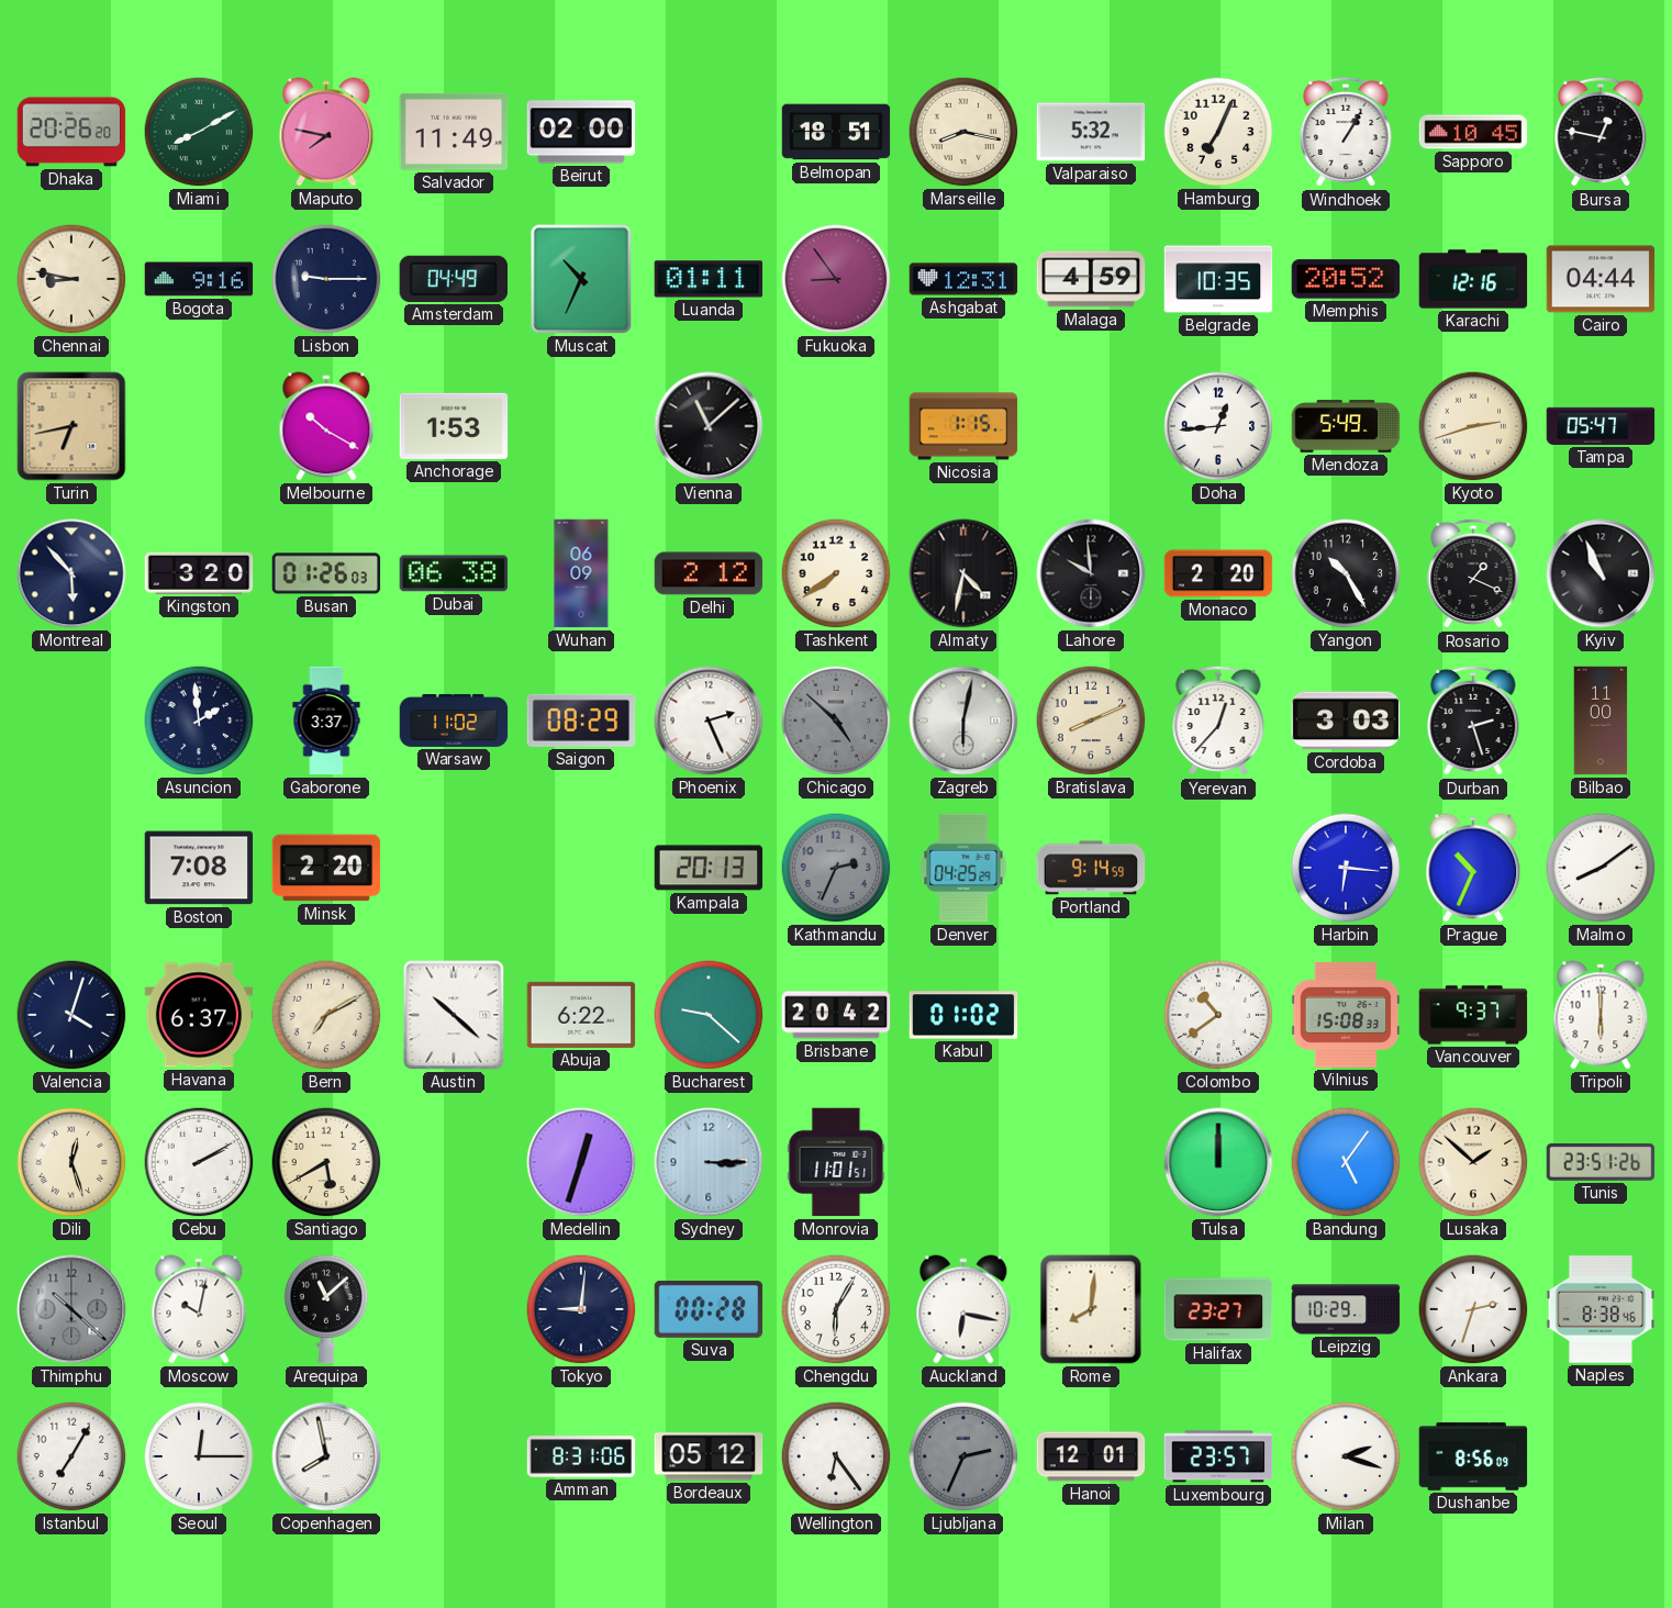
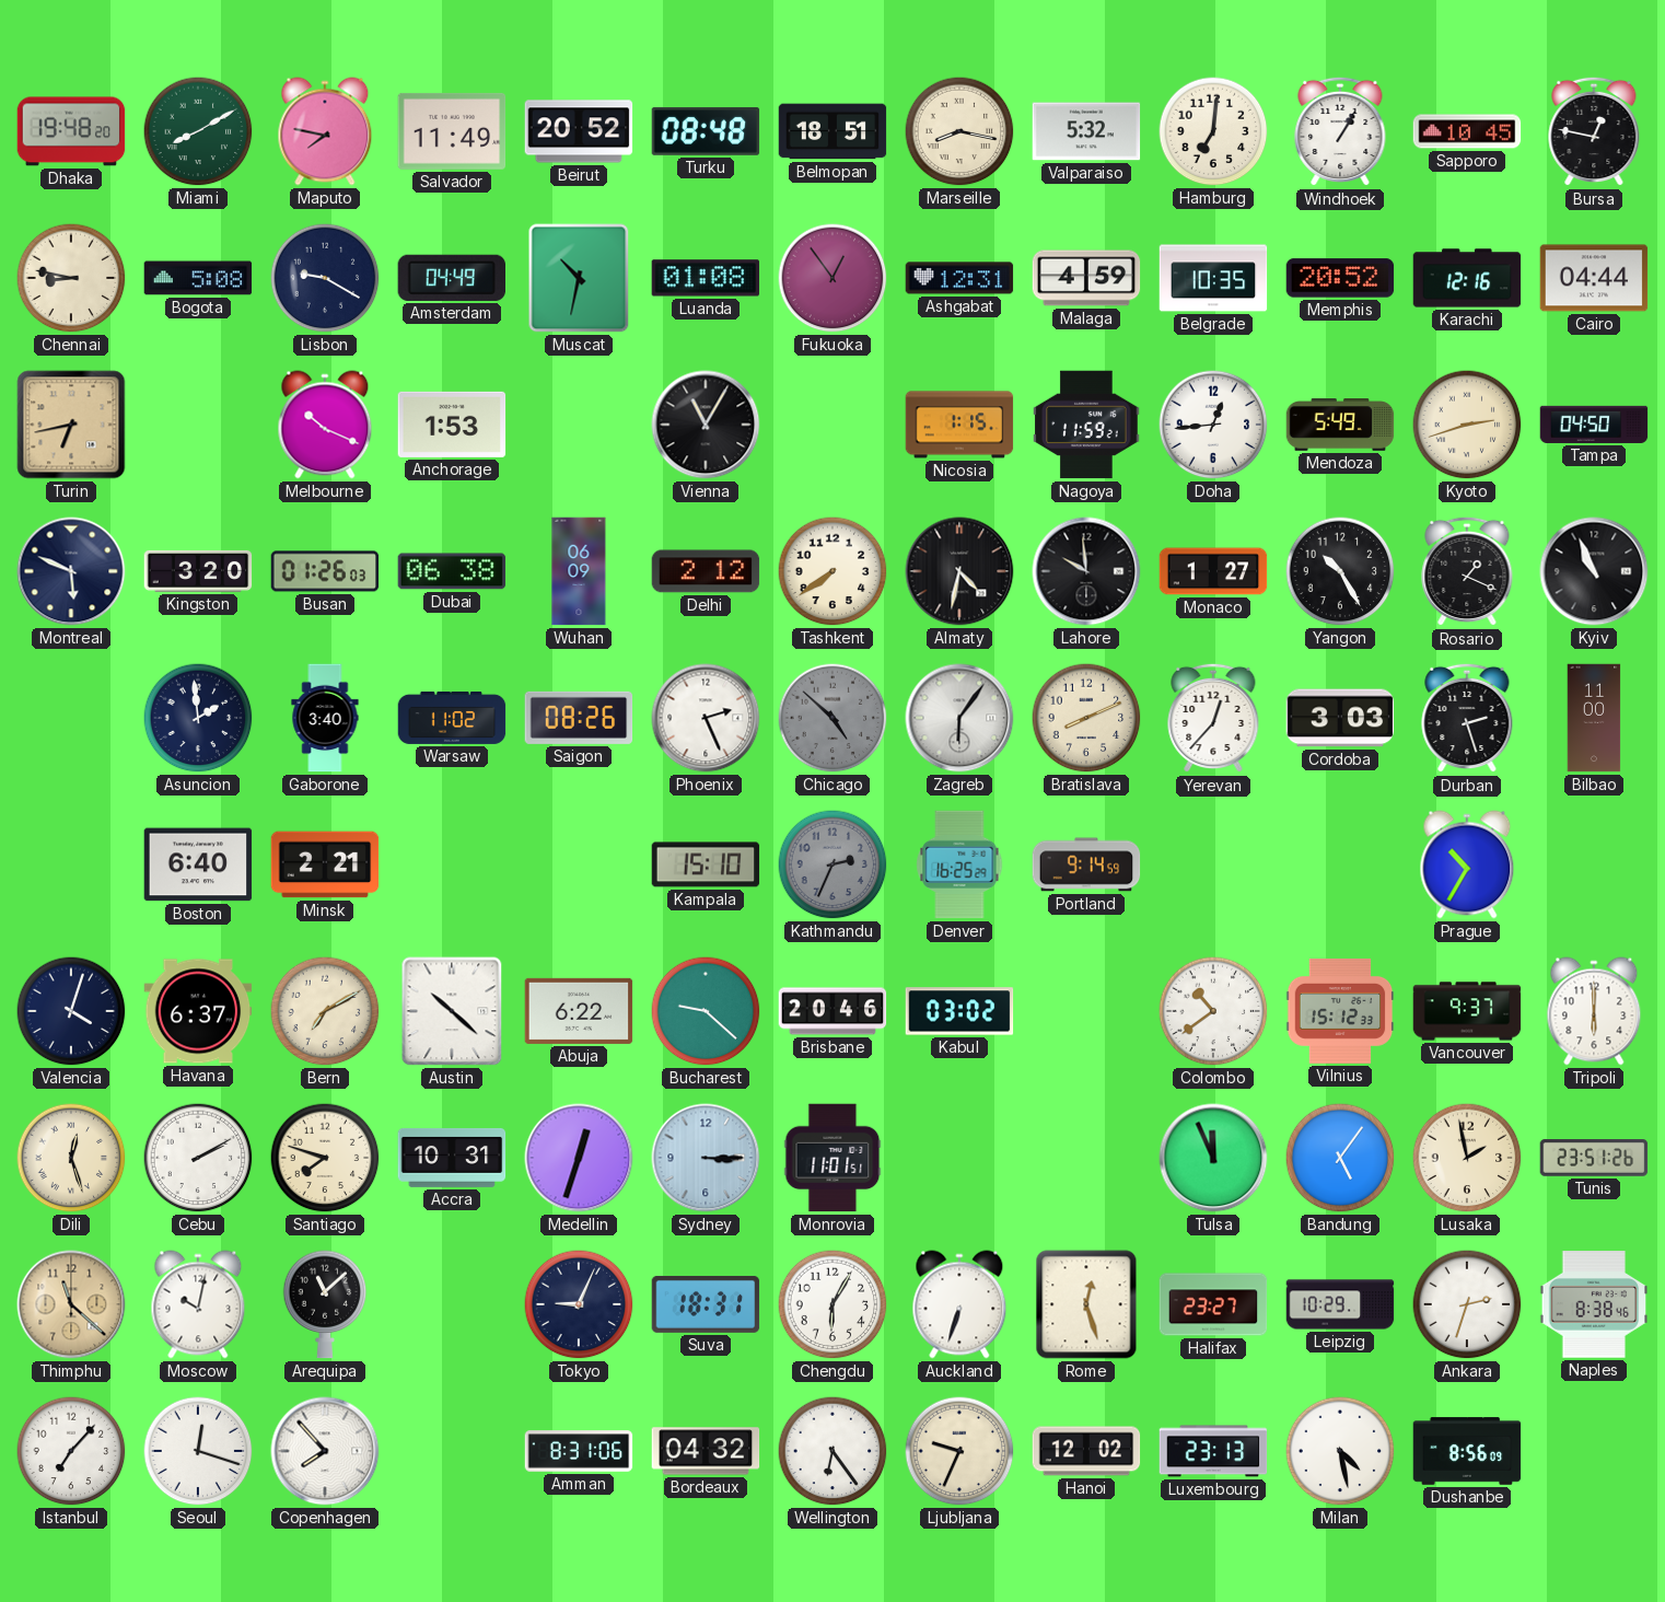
Dhaka: 20:26 -> 19:48 (71, 131)
Beirut: 02:00 -> 20:52 (579, 131)
Turku: none -> 08:48 (706, 131)
Hamburg: 7:04 -> 7:01 (1213, 131)
Bogota: 9:16 -> 5:08 (198, 278)
Lisbon: 9:15 -> 9:20 (325, 278)
Muscat: 10:34 -> 10:32 (579, 278)
Luanda: 01:11 -> 01:08 (706, 278)
Fukuoka: 8:54 -> 12:54 (832, 278)
Melbourne: 10:20 -> 10:19 (325, 425)
Vienna: 11:08 -> 11:05 (706, 425)
Nagoya: none -> 11:59 (1086, 425)
Tampa: 05:47 -> 04:50 (1594, 425)
Montreal: 5:53 -> 5:49 (71, 571)
Monaco: 2:20 -> 1:27 (1213, 571)
Gaborone: 3:37 -> 3:40 (325, 718)
Saigon: 08:29 -> 08:26 (579, 718)
Zagreb: 6:02 -> 6:06 (959, 718)
Boston: 7:08 -> 6:40 (198, 864)
Minsk: 2:20 -> 2:21 (325, 864)
Kampala: 20:13 -> 15:10 (706, 864)
Denver: 04:25 -> 16:25 (959, 864)
Harbin: 6:16 -> none (1346, 868)
Prague: 10:34 -> 10:35 (1467, 864)
Malmo: 8:09 -> none (1601, 868)
Brisbane: 20:42 -> 20:46 (832, 1011)
Kabul: 01:02 -> 03:02 (959, 1011)
Vilnius: 15:08 -> 15:12 (1340, 1011)
Santiago: 5:40 -> 7:48 (325, 1158)
Accra: none -> 10:31 (452, 1158)
Tulsa: 12:00 -> 11:56 (1213, 1158)
Lusaka: 1:52 -> 1:58 (1467, 1158)
Thimphu: 10:22 -> 11:22 (71, 1304)
Thimphu dial: grey -> champagne (71, 1304)
Tokyo: 9:01 -> 9:04 (579, 1304)
Suva: 00:28 -> 18:31 (706, 1304)
Auckland: 6:17 -> 6:33 (959, 1304)
Rome: 8:01 -> 12:27 (1086, 1304)
Istanbul: 7:05 -> 7:07 (71, 1451)
Seoul: 12:15 -> 12:18 (198, 1451)
Copenhagen: 7:58 -> 7:53 (325, 1451)
Bordeaux: 05:12 -> 04:32 (706, 1451)
Ljubljana: 2:34 -> 9:34 (959, 1451)
Ljubljana dial: grey -> cream (959, 1451)
Hanoi: 12:01 -> 12:02 (1086, 1451)
Luxembourg: 23:57 -> 23:13 (1213, 1451)
Milan: 2:18 -> 4:28 (1340, 1451)
